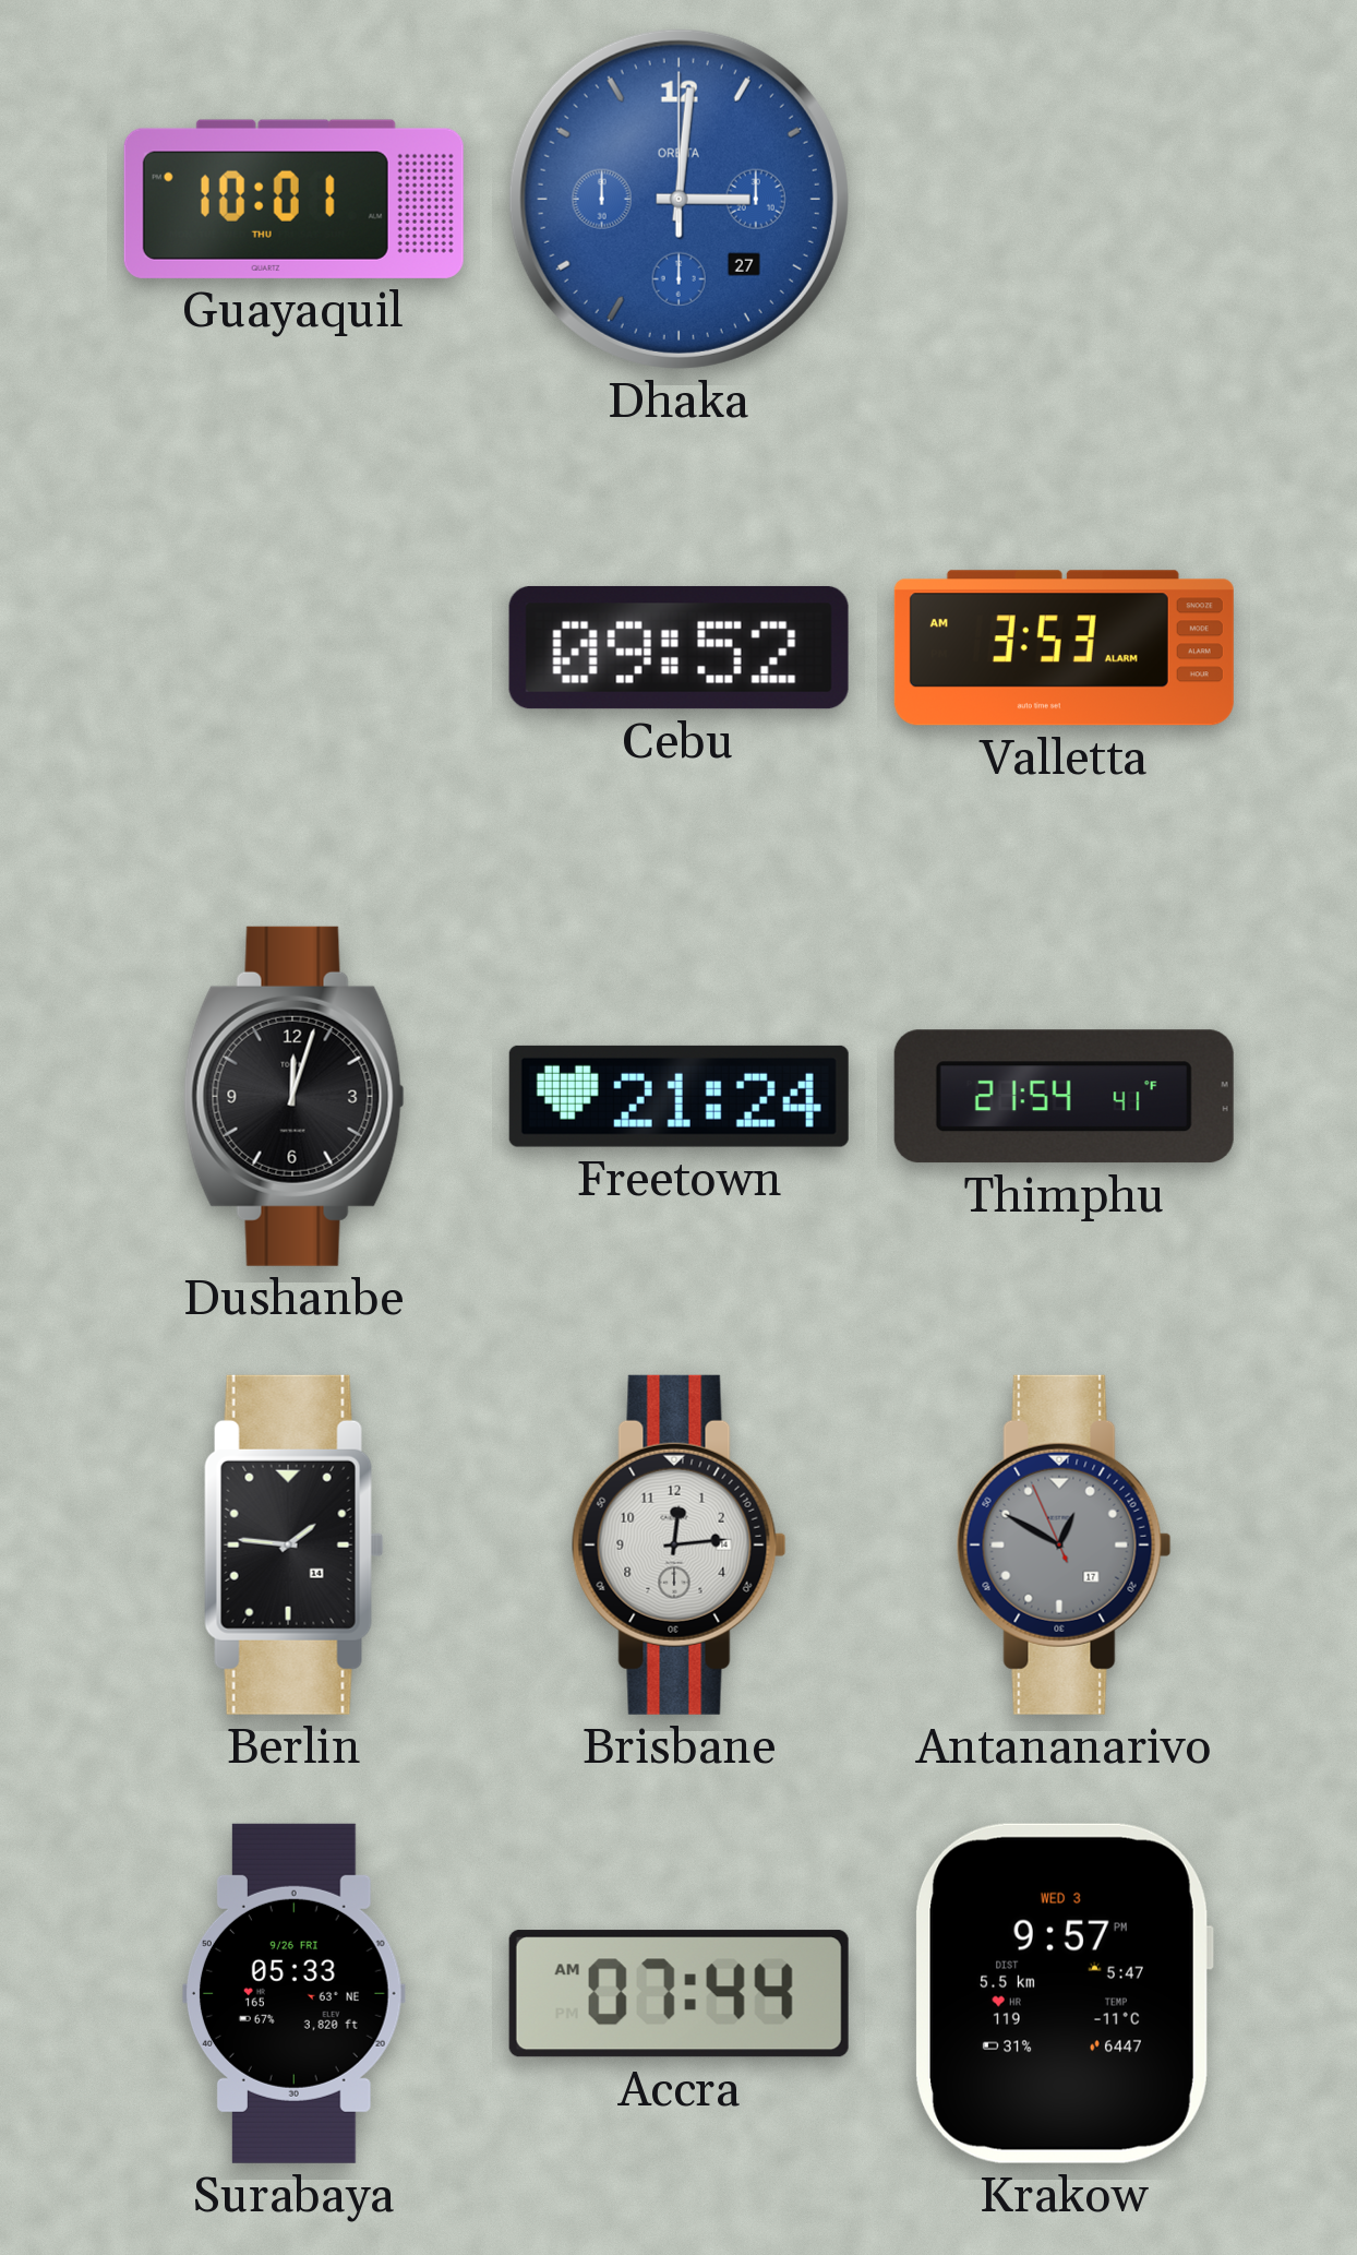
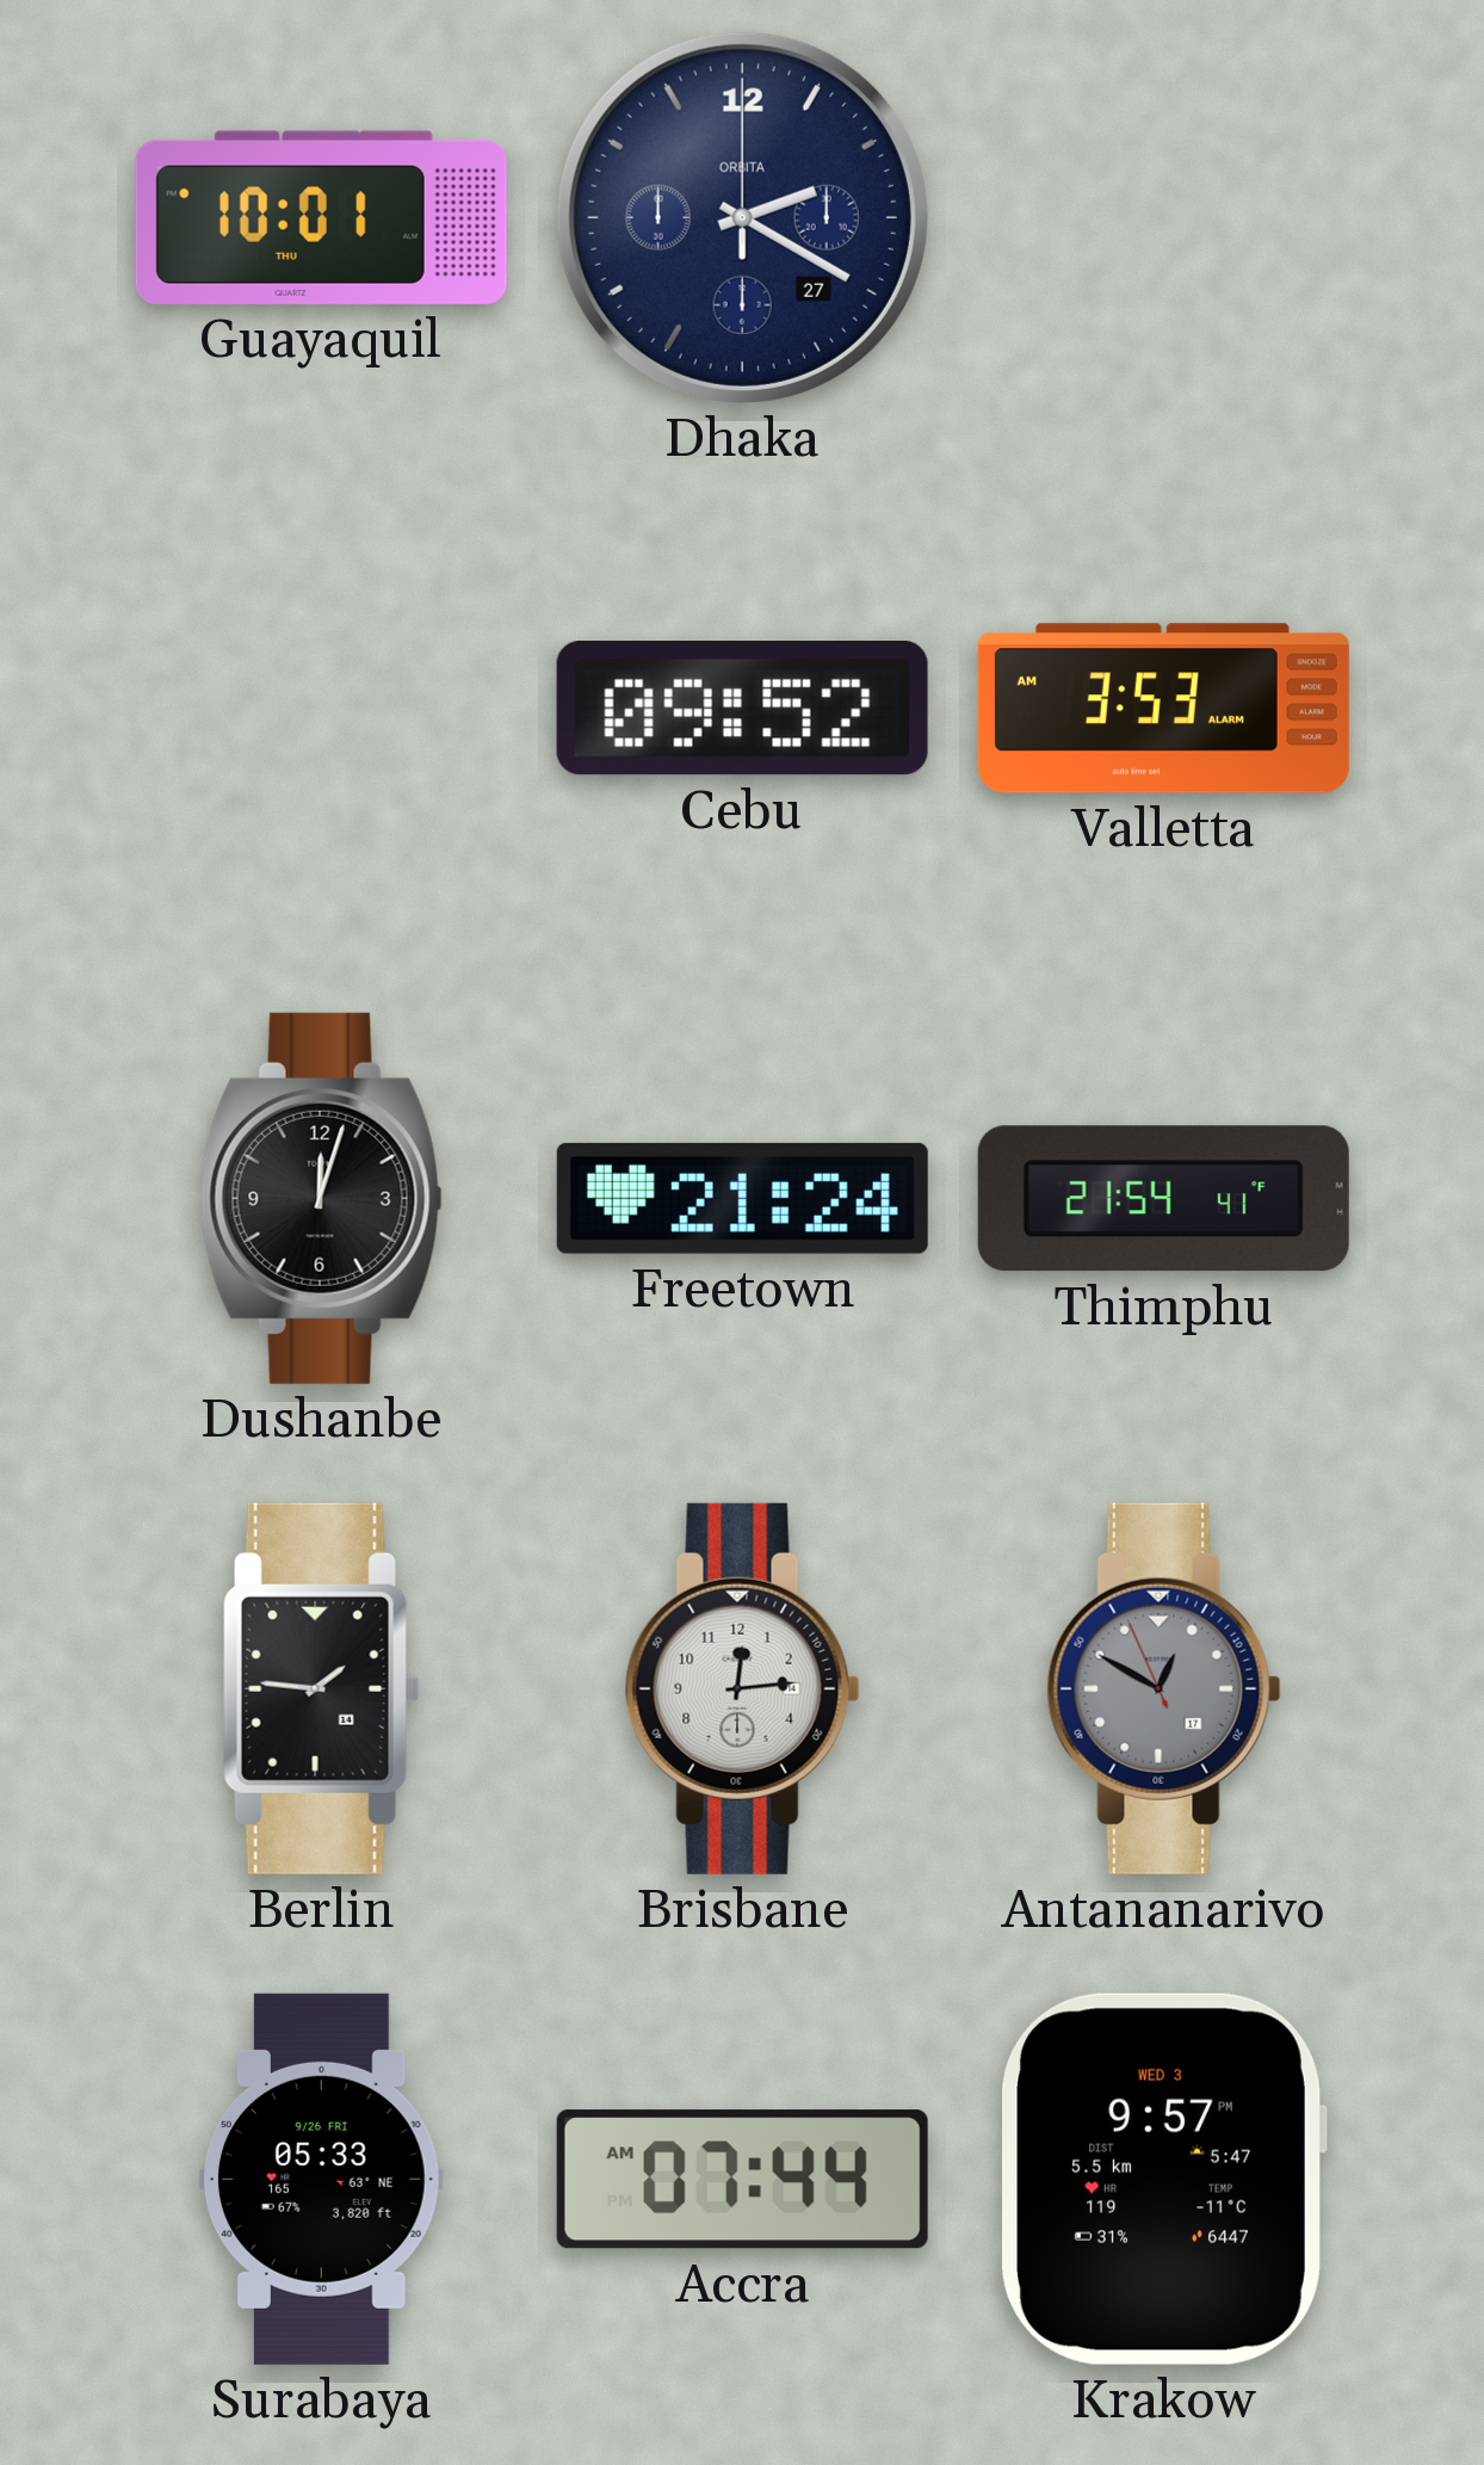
Dhaka: 3:01 -> 2:20 (742, 217)
Dhaka dial: blue -> navy (742, 217)
